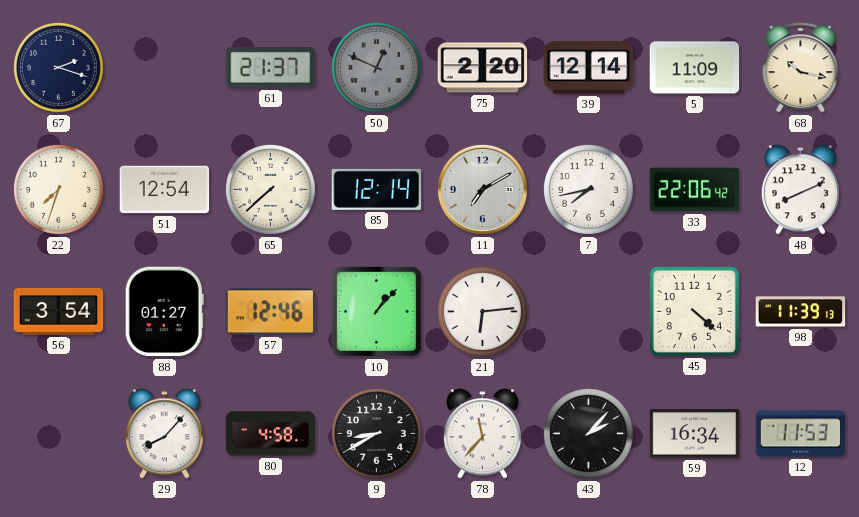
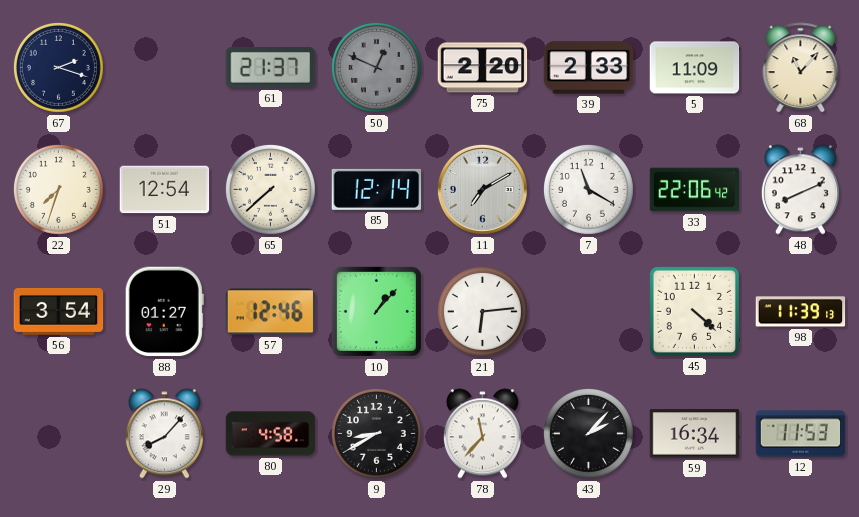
39: 12:14 -> 2:33 (589, 68)
68: 10:17 -> 11:07 (801, 68)
7: 7:43 -> 11:20 (588, 189)
